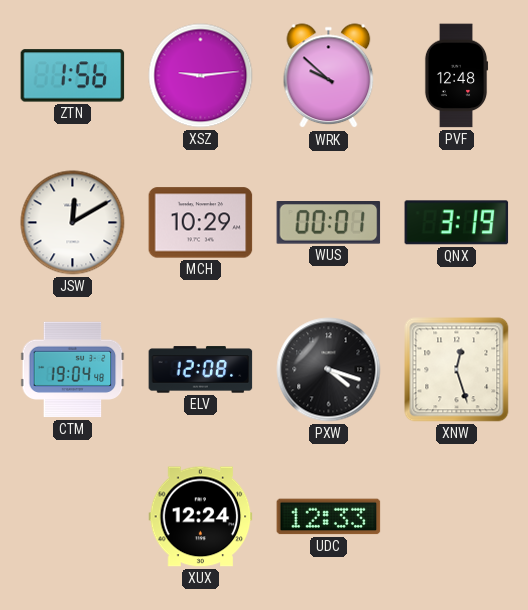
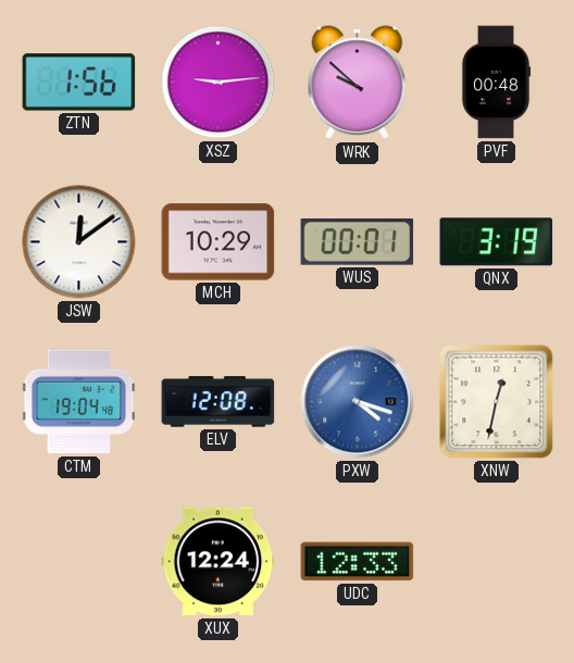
PVF: 12:48 -> 00:48 (496, 83)
JSW: 12:10 -> 12:09 (79, 242)
PXW dial: black -> blue (358, 402)
XNW: 12:27 -> 12:32 (497, 402)
